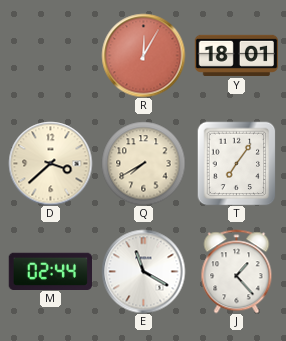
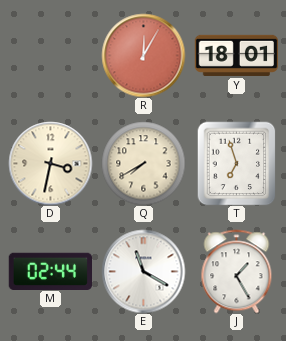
D: 3:38 -> 3:32 (50, 163)
T: 7:06 -> 6:57 (237, 163)
J: 1:23 -> 1:25 (237, 271)
